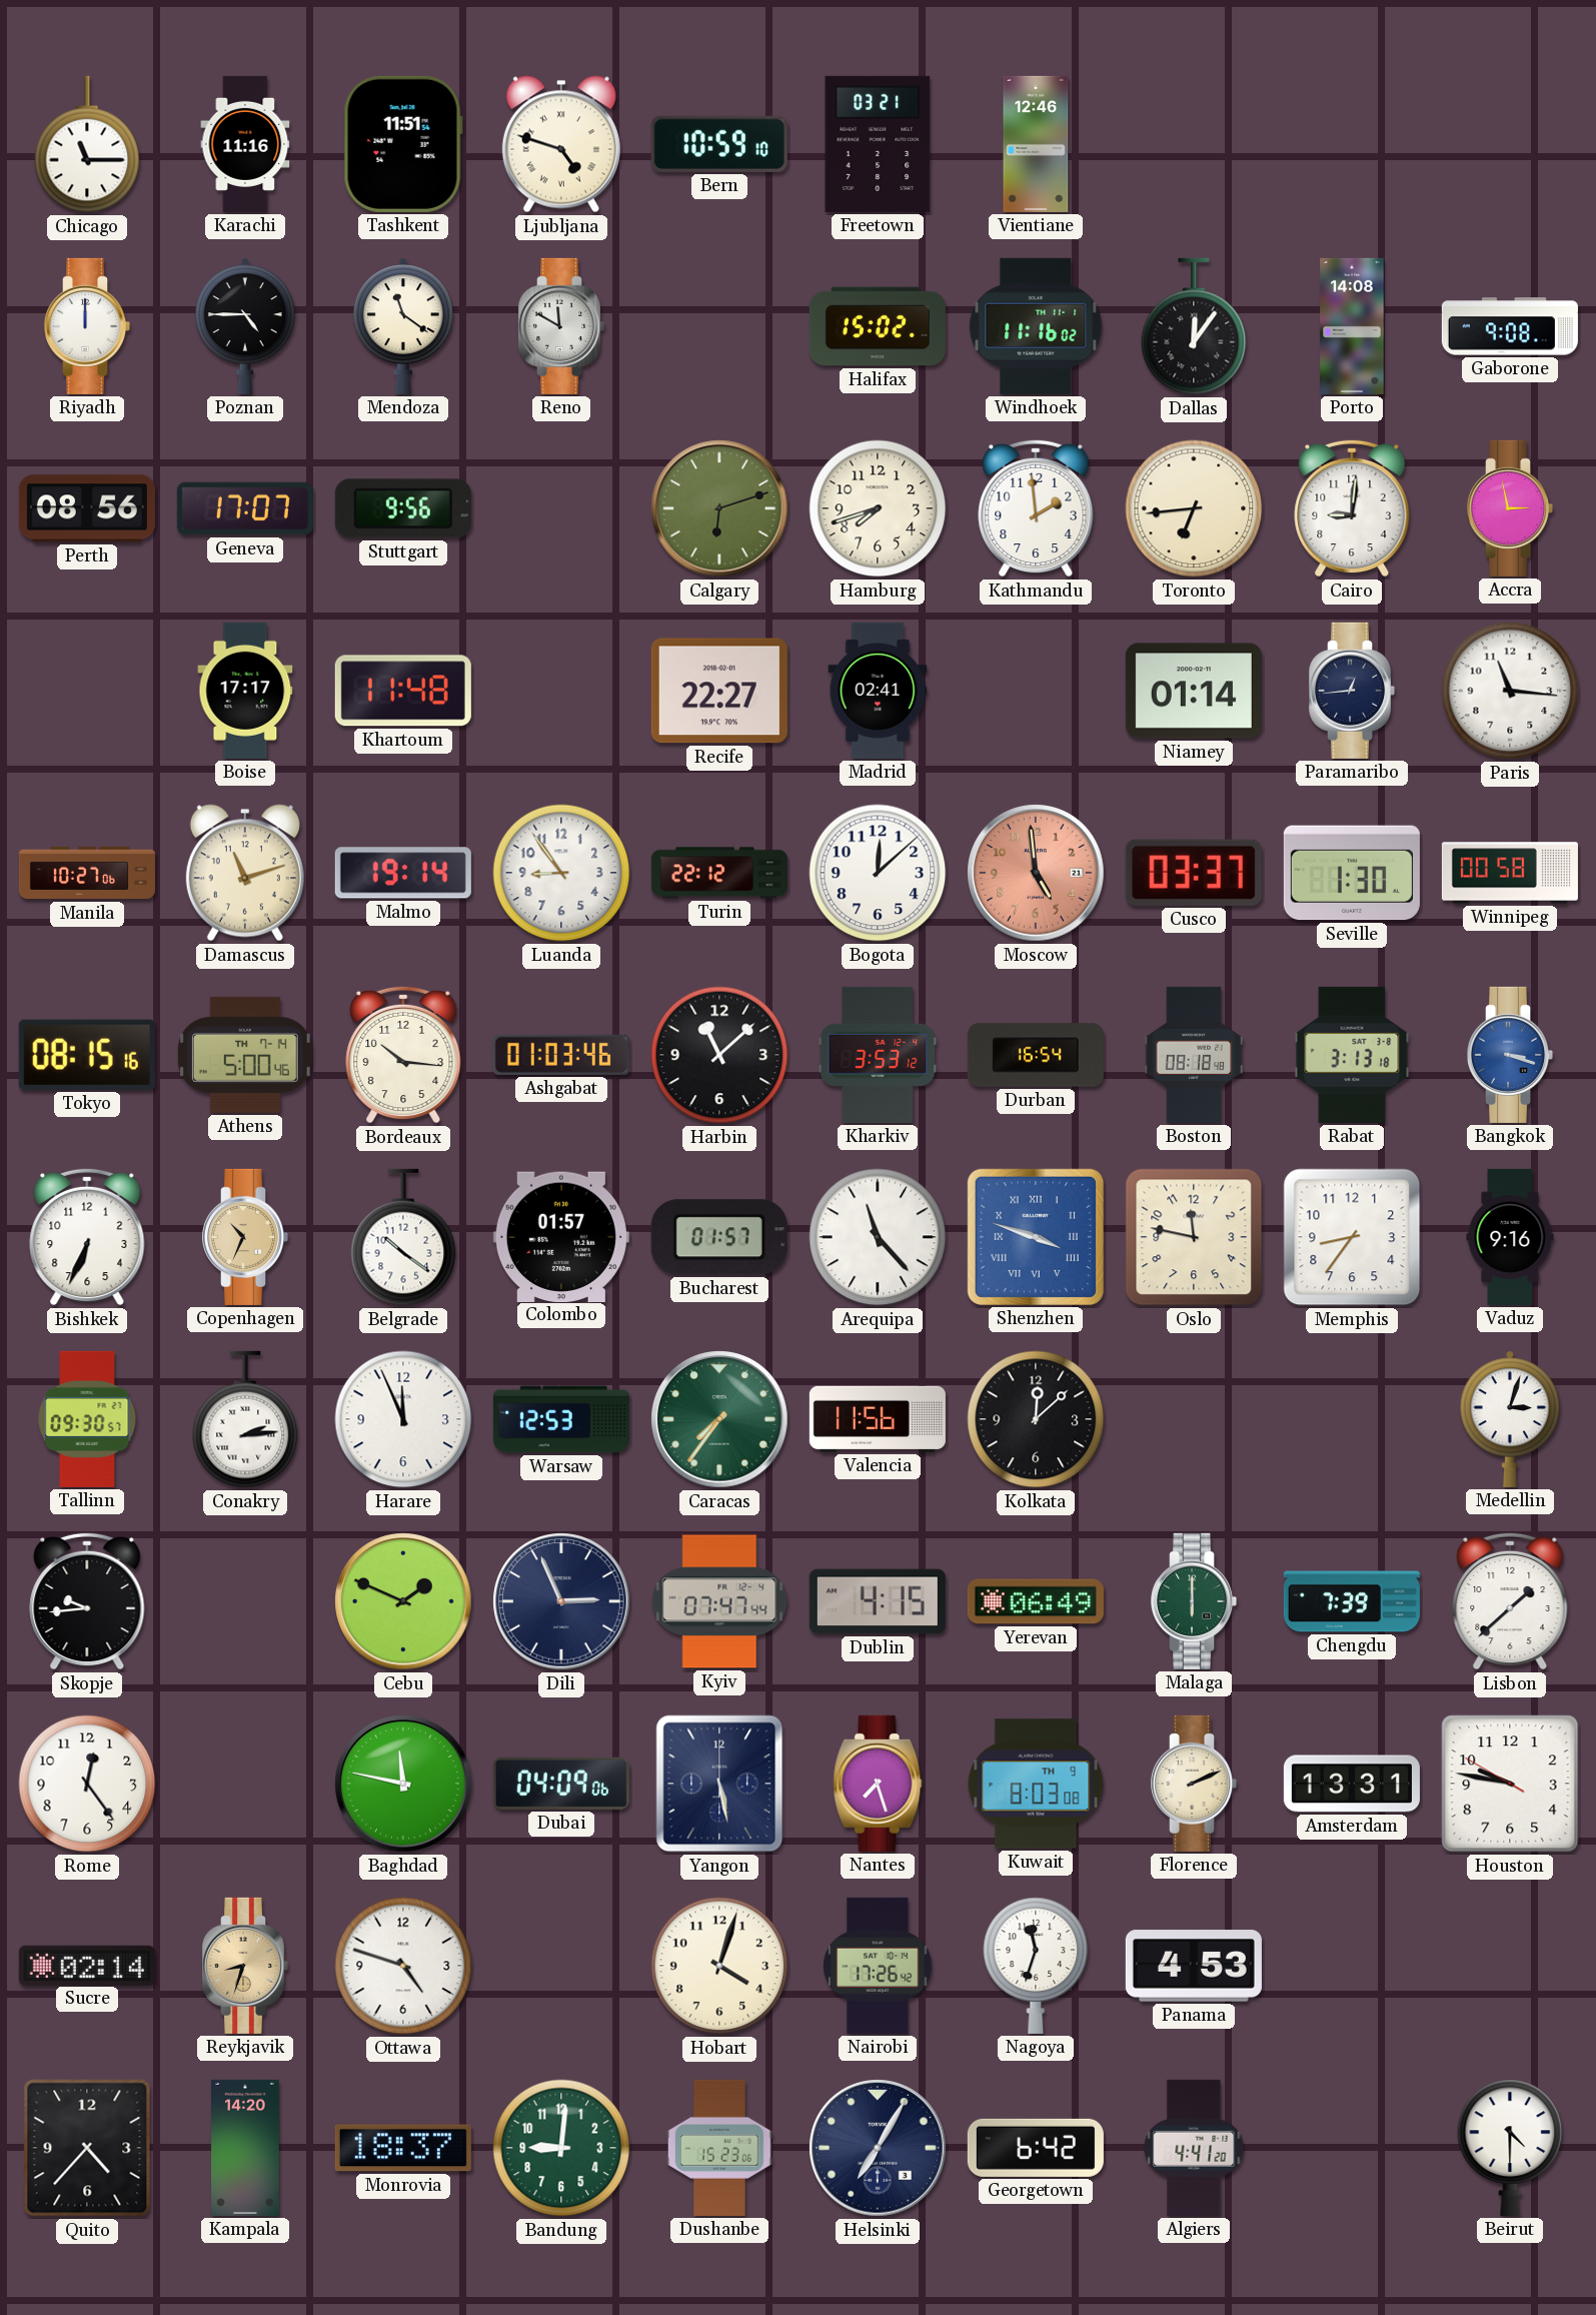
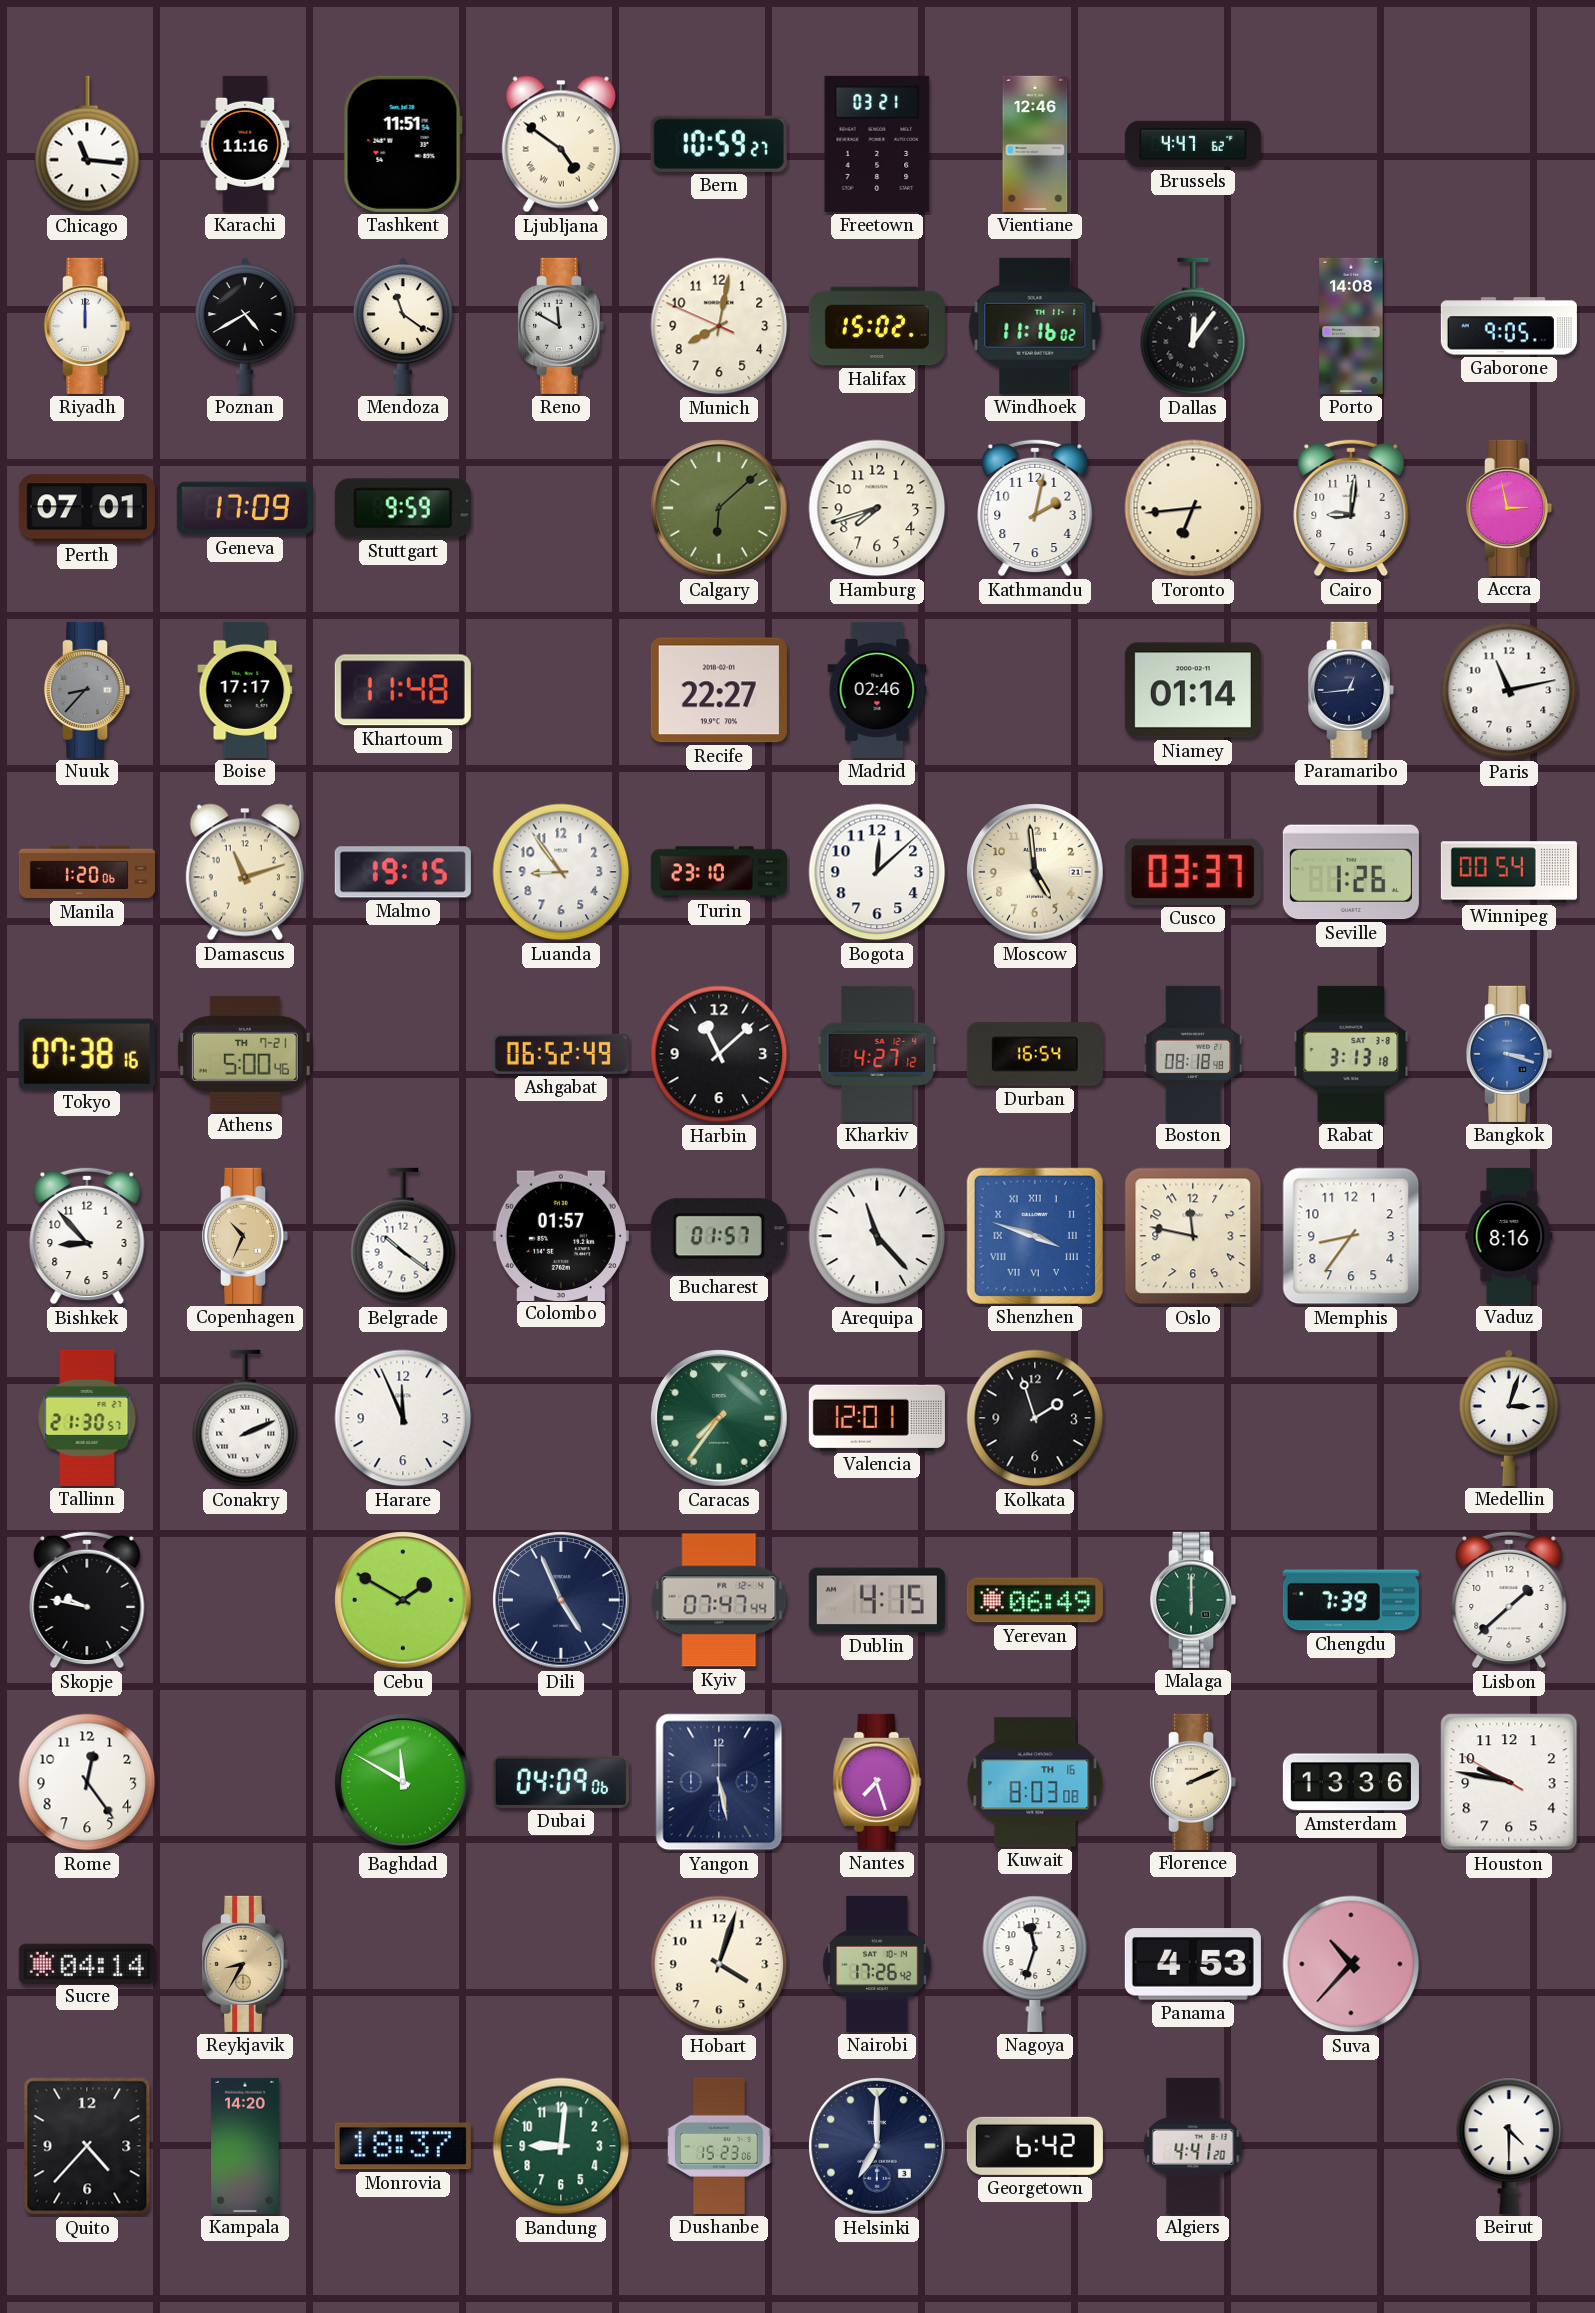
Chicago: 11:15 -> 11:16 (87, 144)
Ljubljana: 4:48 -> 4:51 (561, 144)
Bern: 10:59:10 -> 10:59:27 (719, 144)
Brussels: none -> 4:47 (1193, 144)
Poznan: 4:45 -> 4:40 (245, 326)
Munich: none -> 8:01 (719, 326)
Gaborone: 9:08 -> 9:05 (1509, 326)
Perth: 08:56 -> 07:01 (87, 508)
Geneva: 17:07 -> 17:09 (245, 508)
Stuttgart: 9:56 -> 9:59 (403, 508)
Calgary: 6:12 -> 6:08 (719, 508)
Kathmandu: 1:59 -> 2:02 (1035, 508)
Nuuk: none -> 8:37 (87, 690)
Madrid: 02:41 -> 02:46 (877, 690)
Paris: 11:16 -> 11:13 (1509, 690)
Manila: 10:27 -> 1:20 (87, 872)
Malmo: 19:14 -> 19:15 (403, 872)
Turin: 22:12 -> 23:10 (719, 872)
Moscow dial: salmon -> cream (1035, 872)
Seville: 1:30 -> 1:26 (1351, 872)
Winnipeg: 00:58 -> 00:54 (1509, 872)
Tokyo: 08:15 -> 07:38 (87, 1054)
Athens date: TH 7-14 -> TH 7-21 (245, 1054)
Bordeaux: 10:16 -> none (403, 1055)
Ashgabat: 01:03 -> 06:52 (561, 1054)
Kharkiv: 3:53 -> 4:27 (877, 1054)
Bishkek: 6:34 -> 8:53 (87, 1236)
Vaduz: 9:16 -> 8:16 (1509, 1236)
Tallinn: 09:30 -> 21:30 (87, 1418)
Conakry: 2:14 -> 2:11 (245, 1418)
Warsaw: 12:53 -> none (561, 1419)
Valencia: 11:56 -> 12:01 (877, 1418)
Kolkata: 12:08 -> 1:57 (1035, 1418)
Skopje: 9:44 -> 9:47 (87, 1600)
Cebu: 1:49 -> 1:50 (403, 1600)
Dili: 2:56 -> 4:56 (561, 1600)
Baghdad: 11:47 -> 11:50 (403, 1782)
Kuwait date: TH 9 -> TH 16 (1035, 1782)
Amsterdam: 13:31 -> 13:36 (1351, 1782)
Sucre: 02:14 -> 04:14 (87, 1963)
Reykjavik: 8:33 -> 8:35 (245, 1964)
Ottawa: 4:48 -> none (403, 1966)
Suva: none -> 10:37 (1351, 1964)
Helsinki: 7:05 -> 7:00 (877, 2146)
